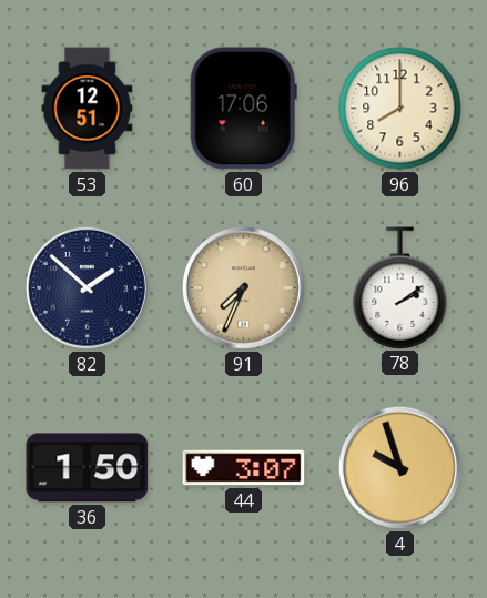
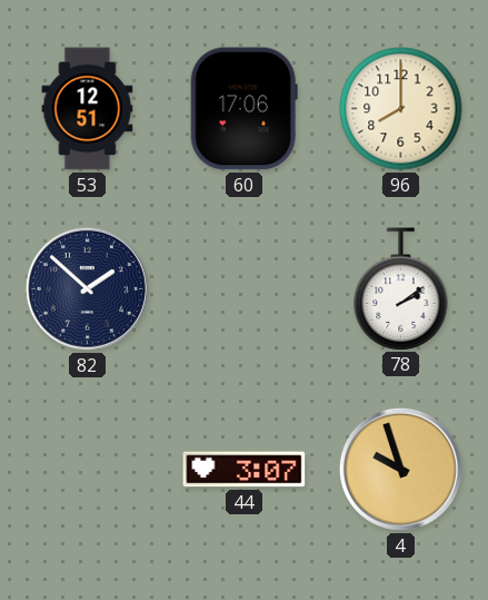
91: 7:34 -> none (243, 287)
36: 1:50 -> none (88, 468)
